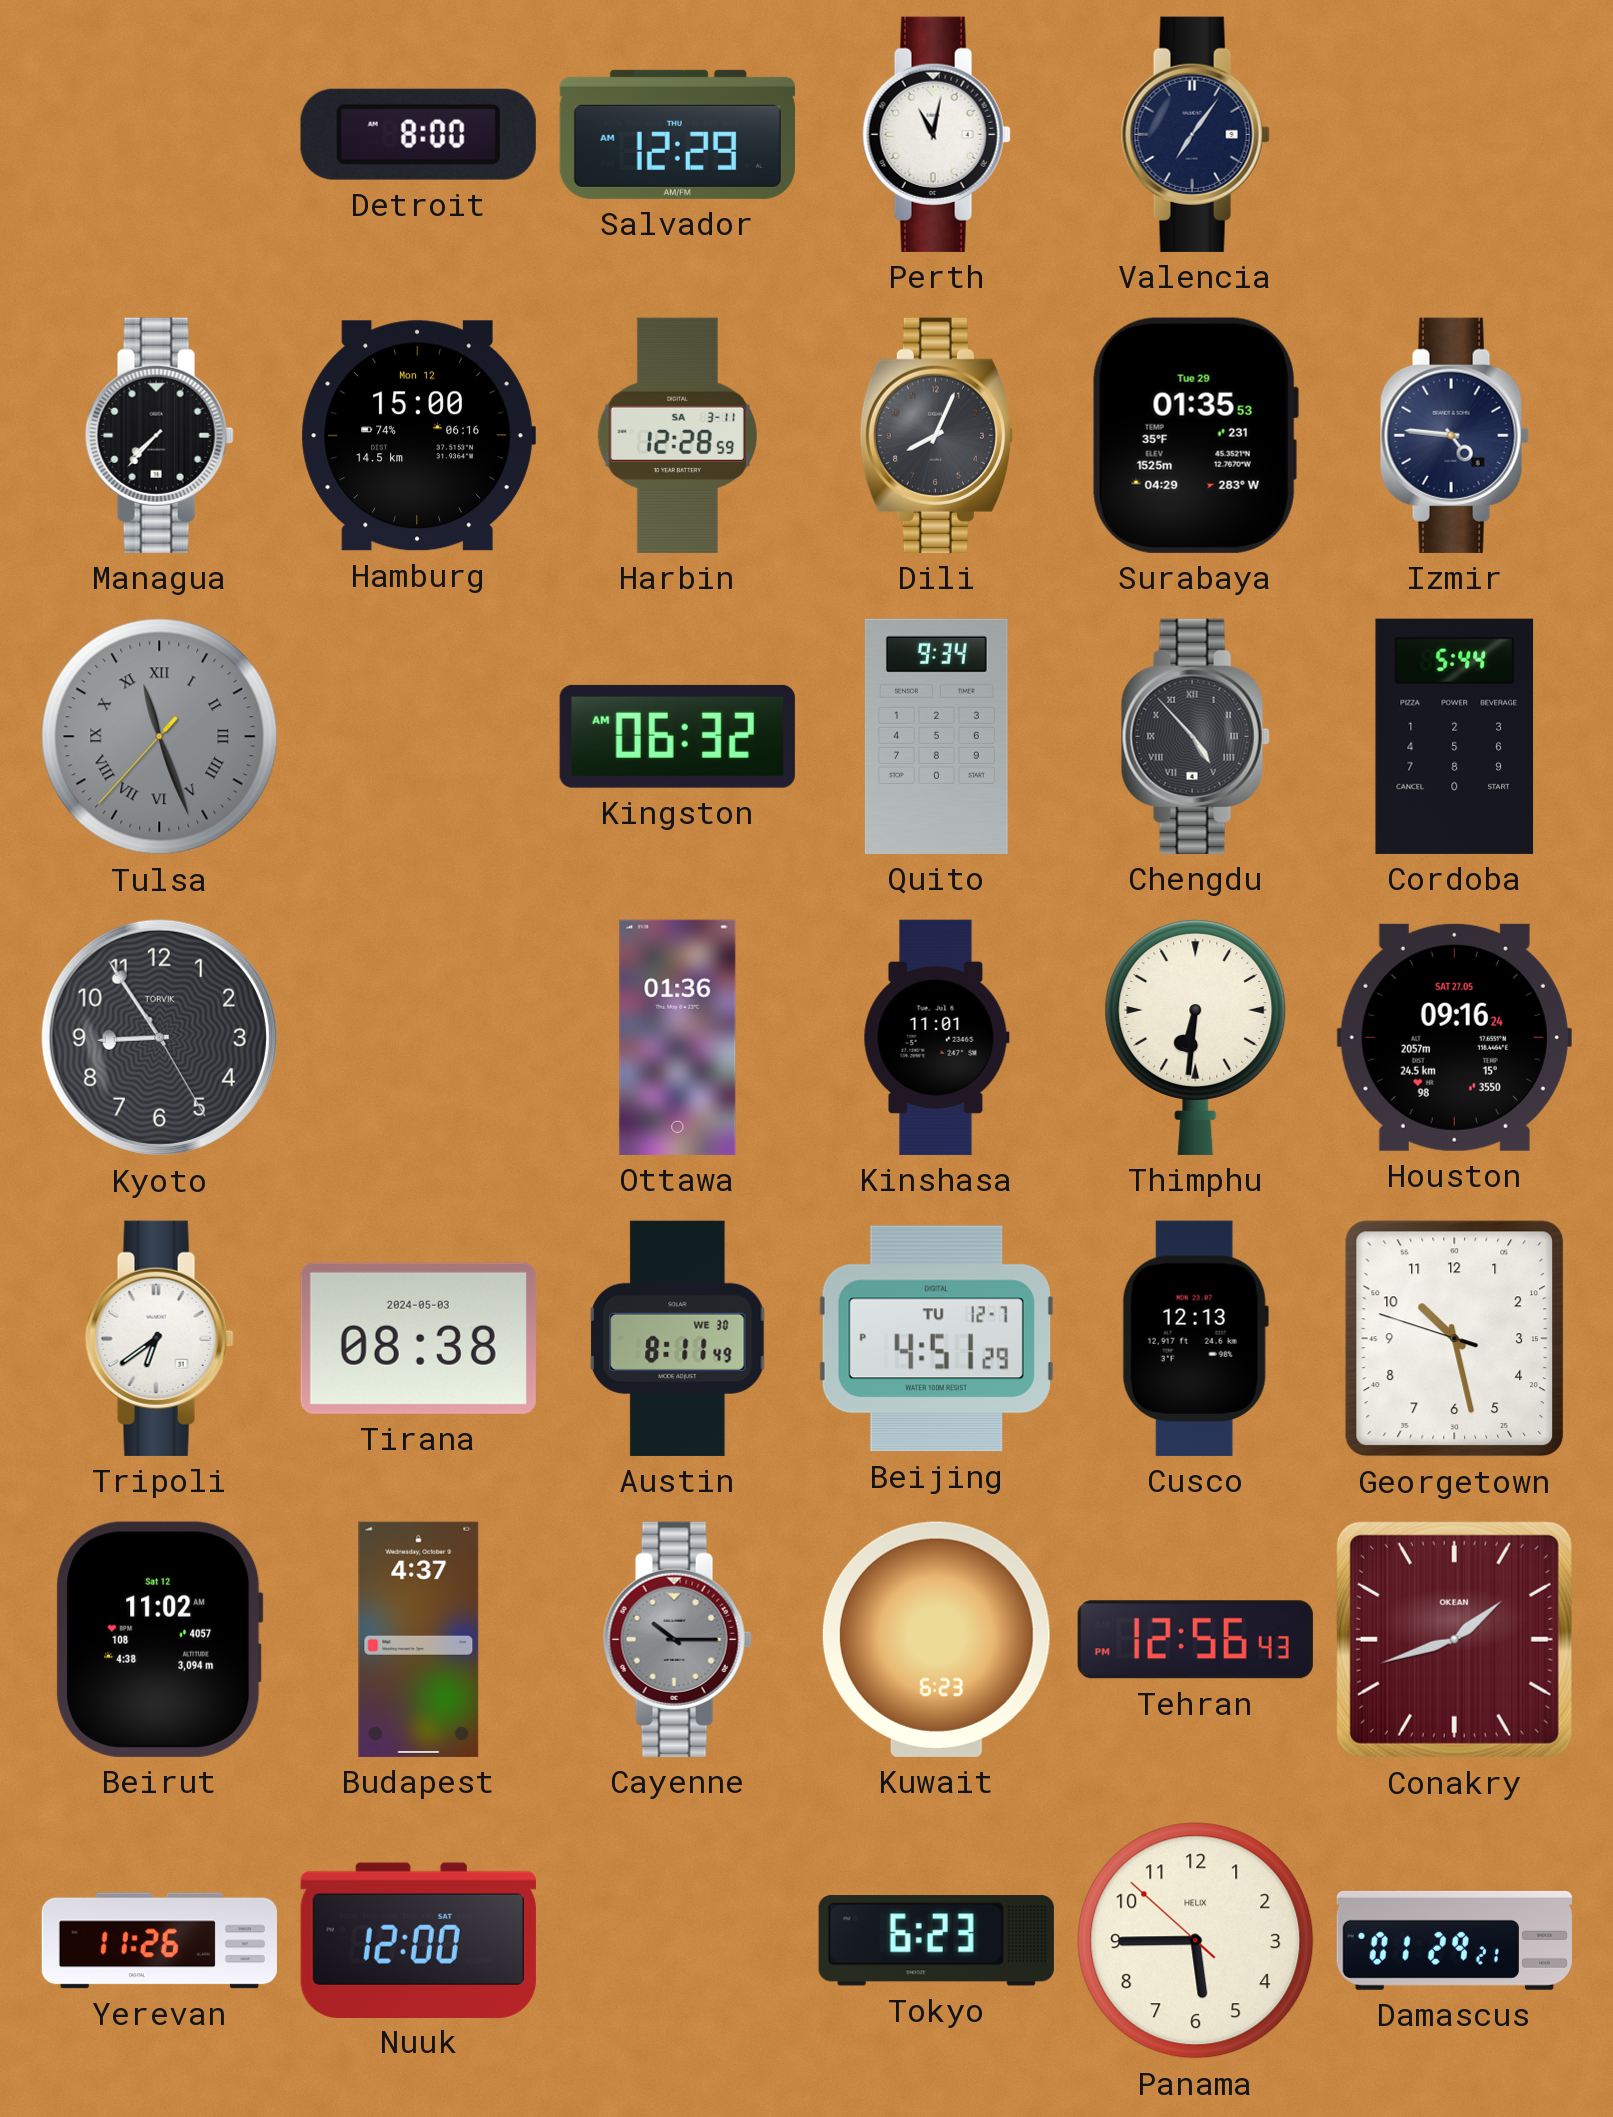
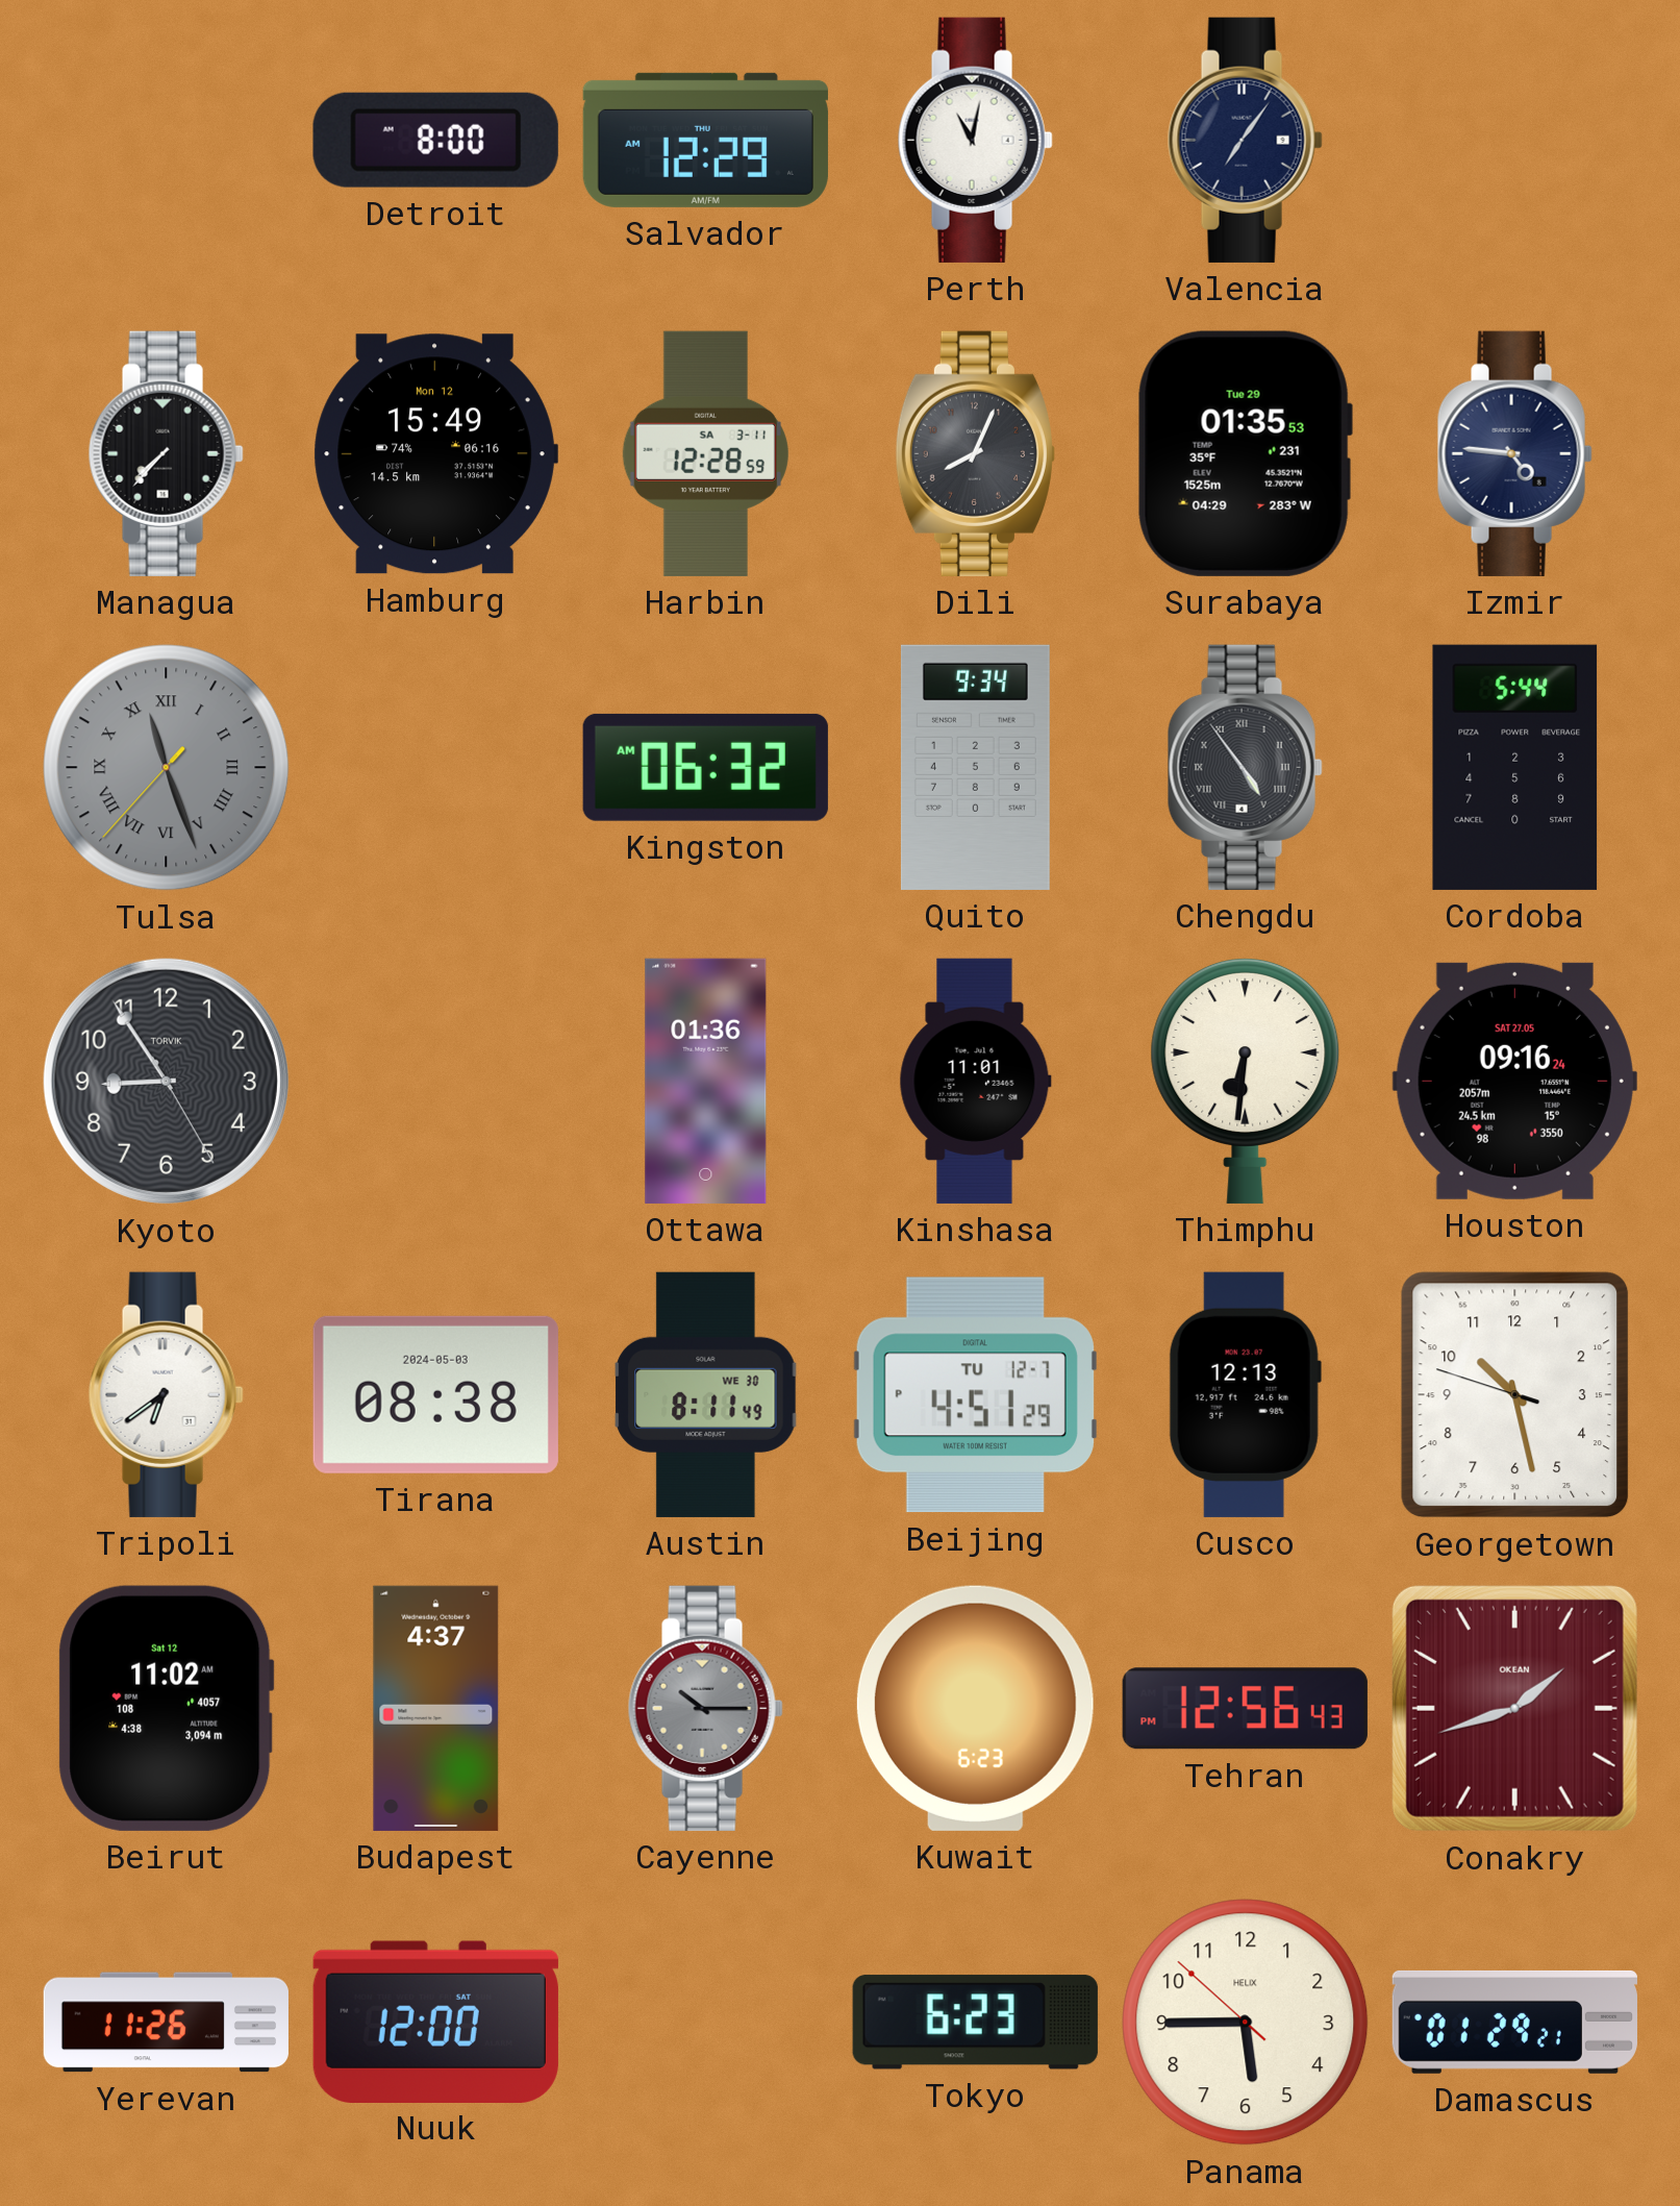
Hamburg: 15:00 -> 15:49 (435, 454)
Chengdu: 4:53 -> 4:54 (1245, 767)
